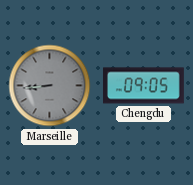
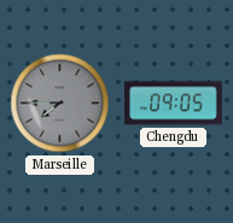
Marseille: 8:44 -> 7:45 (60, 104)
